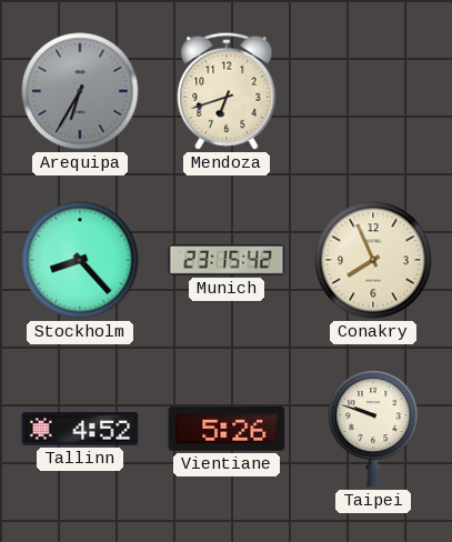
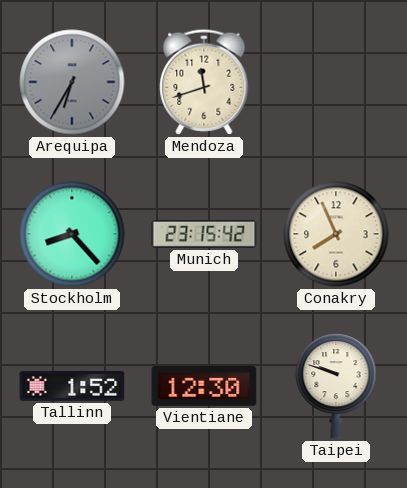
Mendoza: 6:42 -> 11:42 (204, 82)
Tallinn: 4:52 -> 1:52 (72, 386)
Vientiane: 5:26 -> 12:30 (204, 386)
